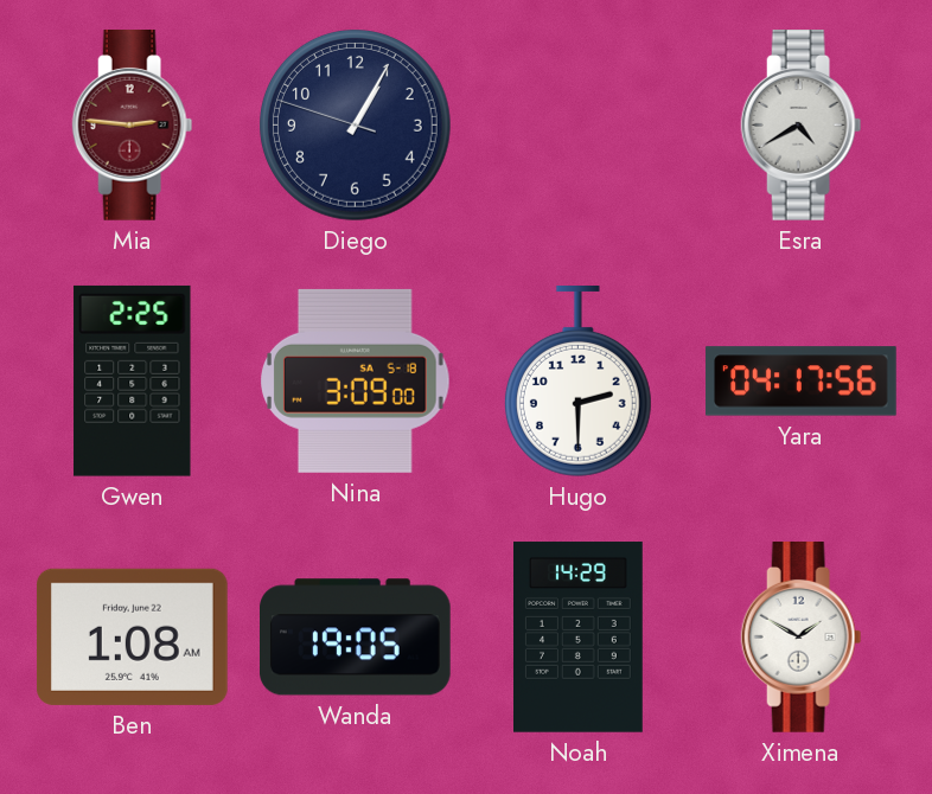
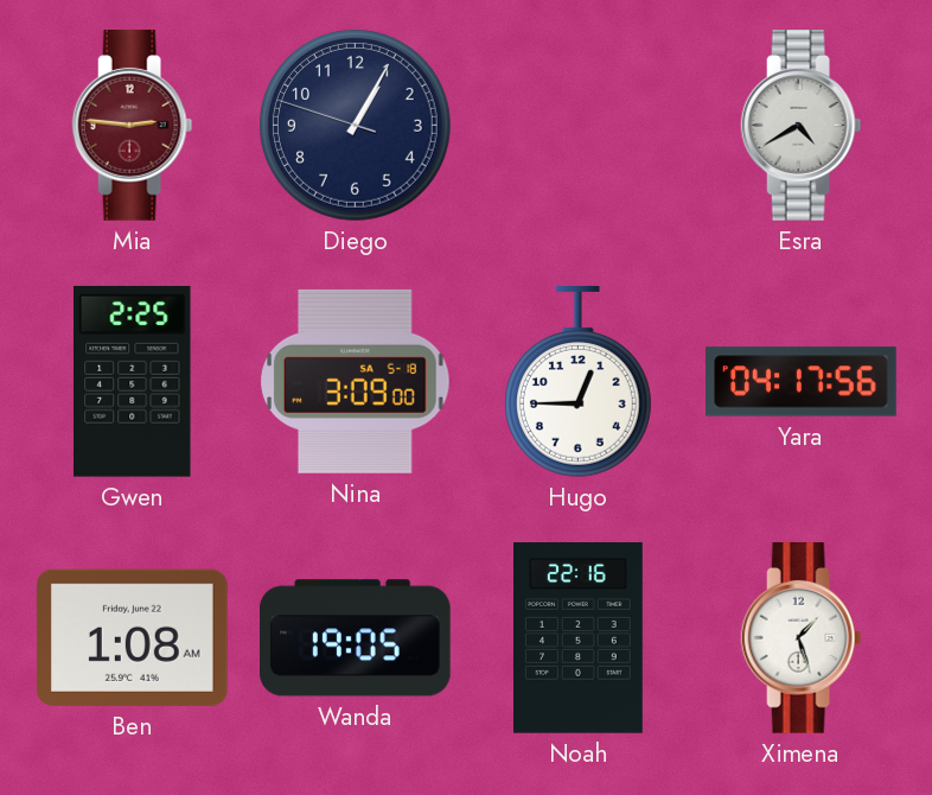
Hugo: 2:30 -> 12:45 (577, 382)
Noah: 14:29 -> 22:16 (579, 638)
Ximena: 1:50 -> 1:27 (802, 638)
